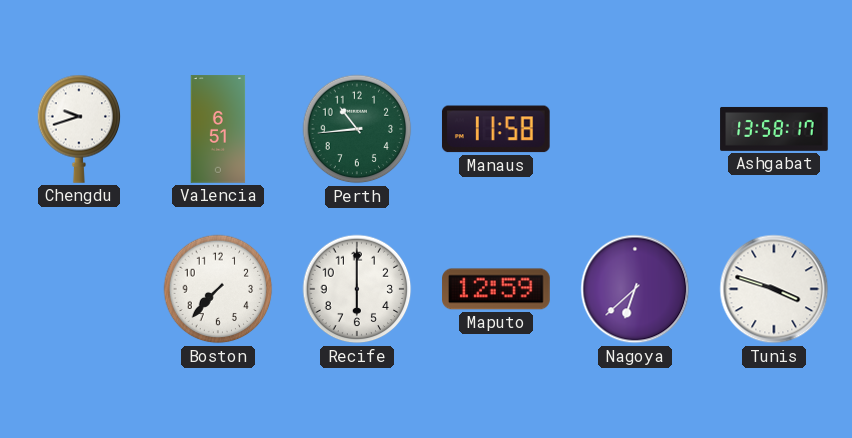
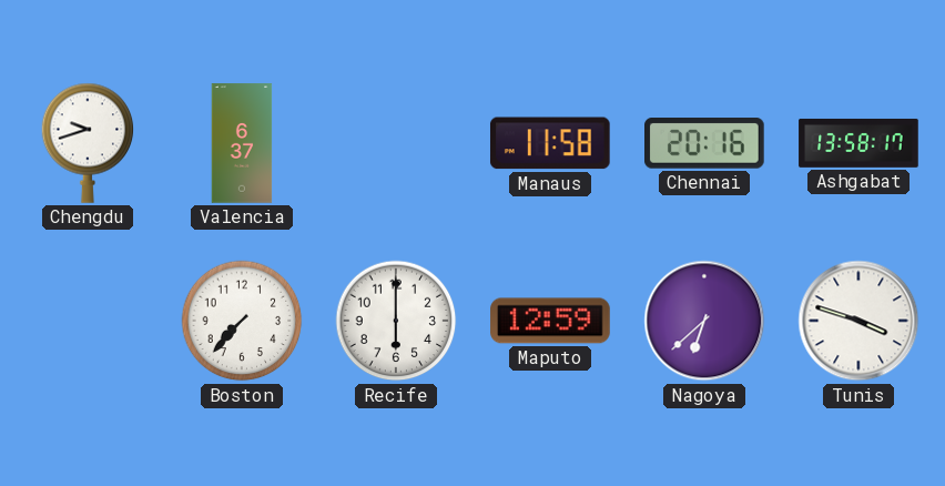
Valencia: 6:51 -> 6:37 (242, 143)
Perth: 10:44 -> none (357, 129)
Chennai: none -> 20:16 (705, 144)
